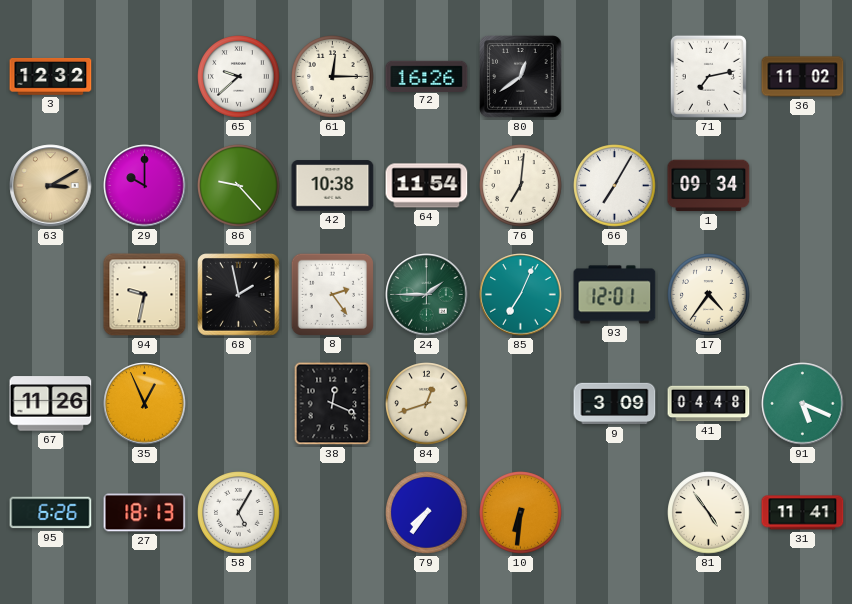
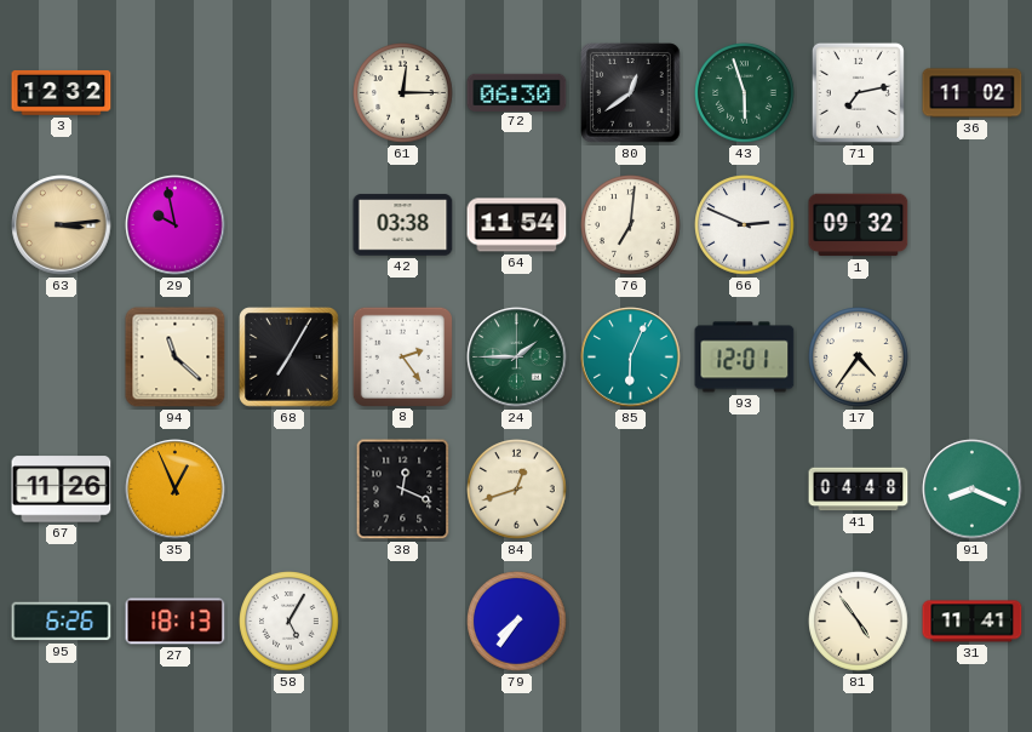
65: 9:38 -> none (239, 77)
72: 16:26 -> 06:30 (517, 92)
43: none -> 5:57 (745, 93)
63: 3:10 -> 3:14 (62, 225)
29: 10:00 -> 9:58 (176, 225)
86: 9:23 -> none (239, 186)
42: 10:38 -> 03:38 (403, 225)
66: 7:05 -> 2:49 (745, 225)
1: 09:34 -> 09:32 (859, 225)
94: 9:32 -> 11:22 (176, 358)
68: 1:58 -> 7:05 (289, 358)
85: 7:04 -> 6:04 (631, 358)
9: 3:09 -> none (615, 404)
91: 5:19 -> 8:19 (973, 490)
10: 6:31 -> none (521, 513)
